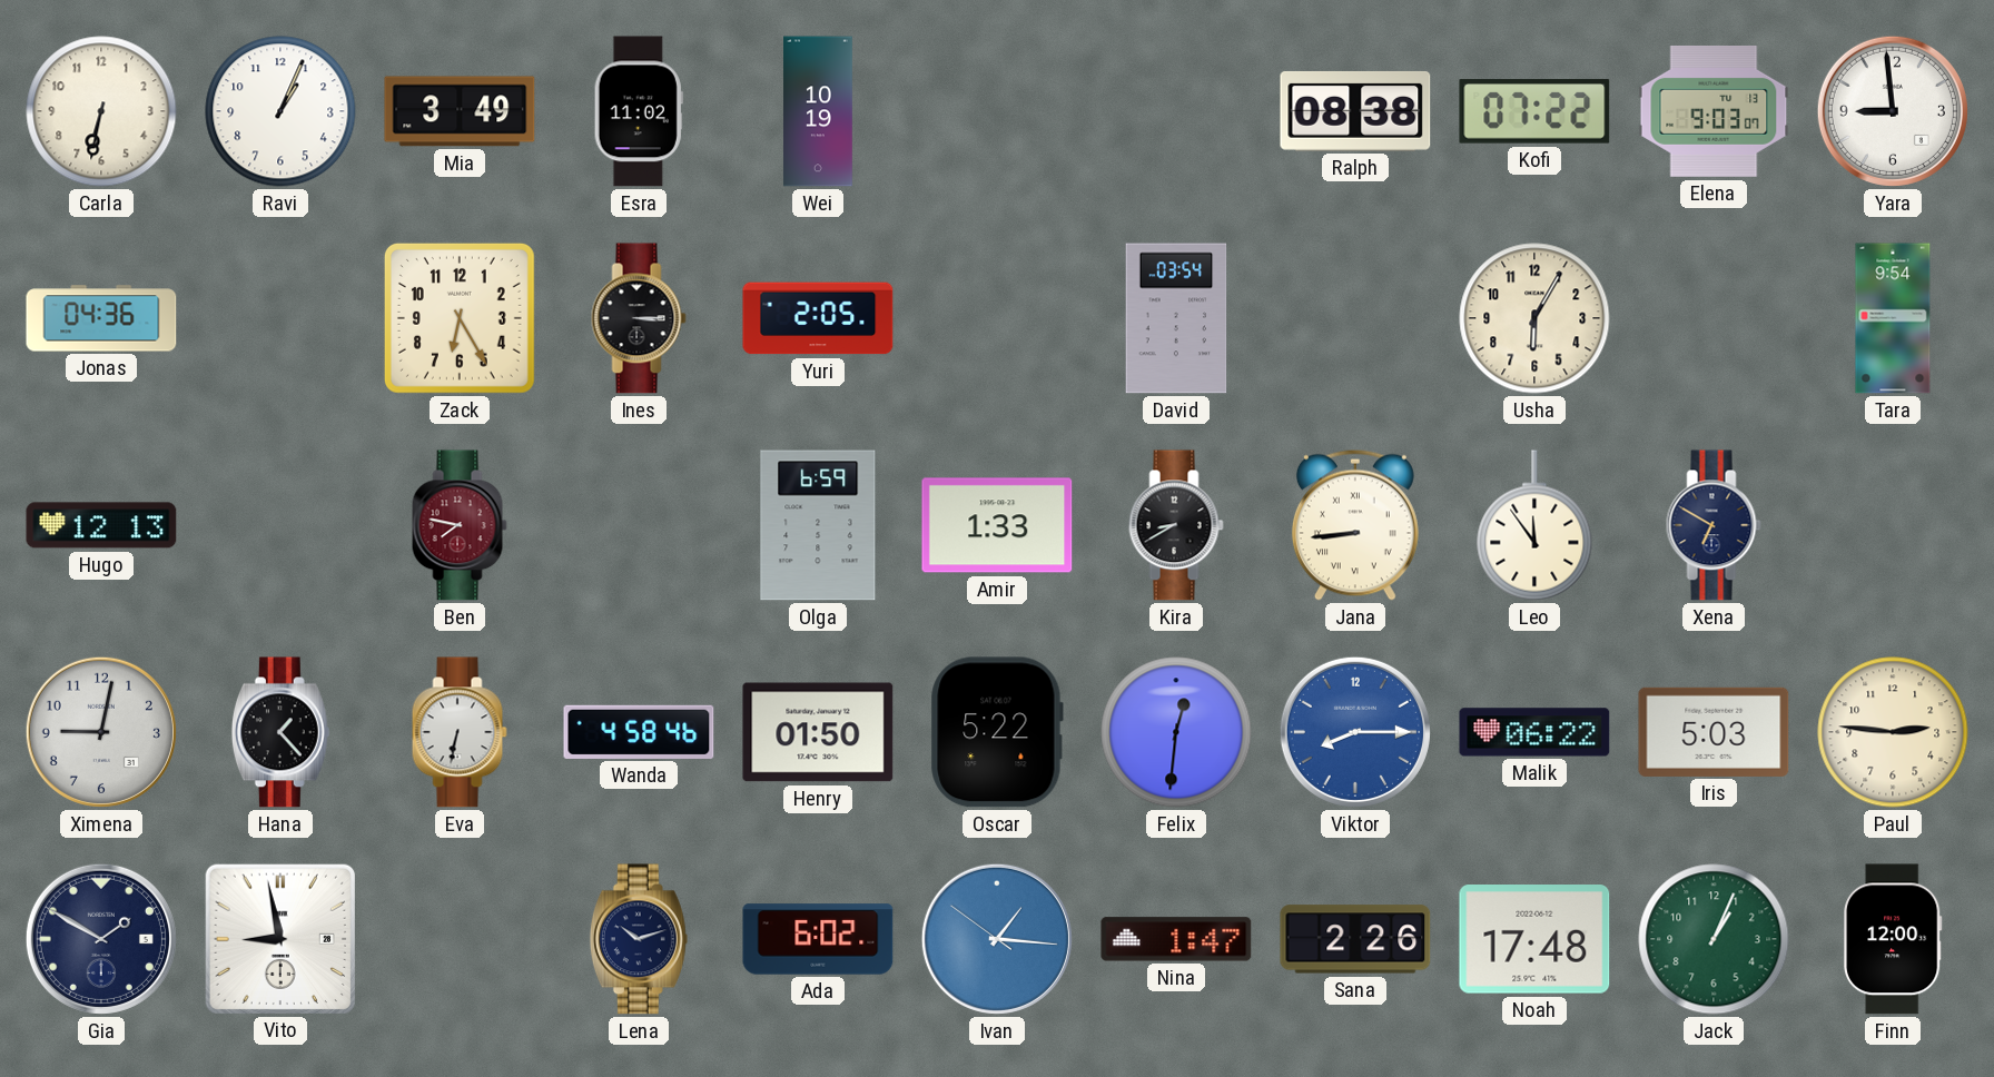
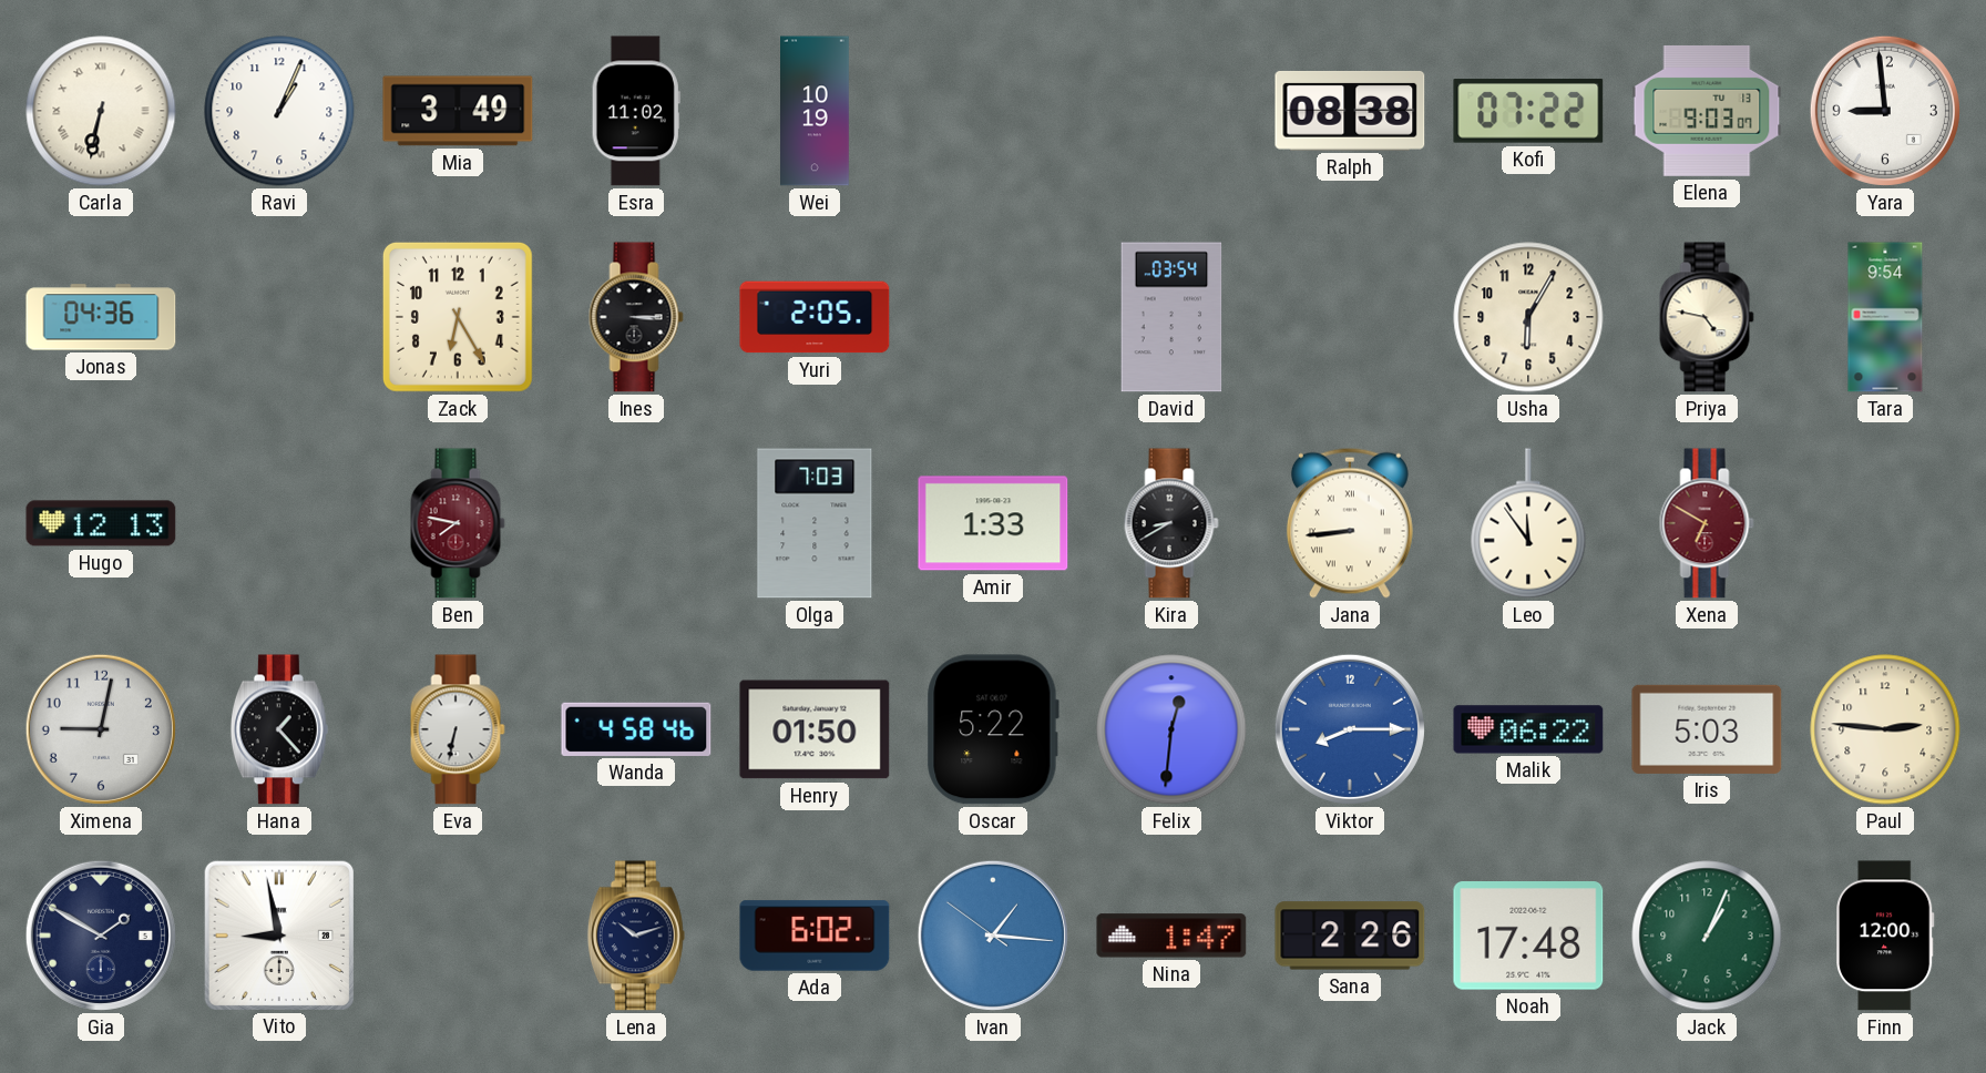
Carla numerals: Arabic -> Roman (101, 111)
Priya: none -> 4:47 (1707, 317)
Olga: 6:59 -> 7:03 (815, 523)
Xena dial: navy -> burgundy (1707, 523)
